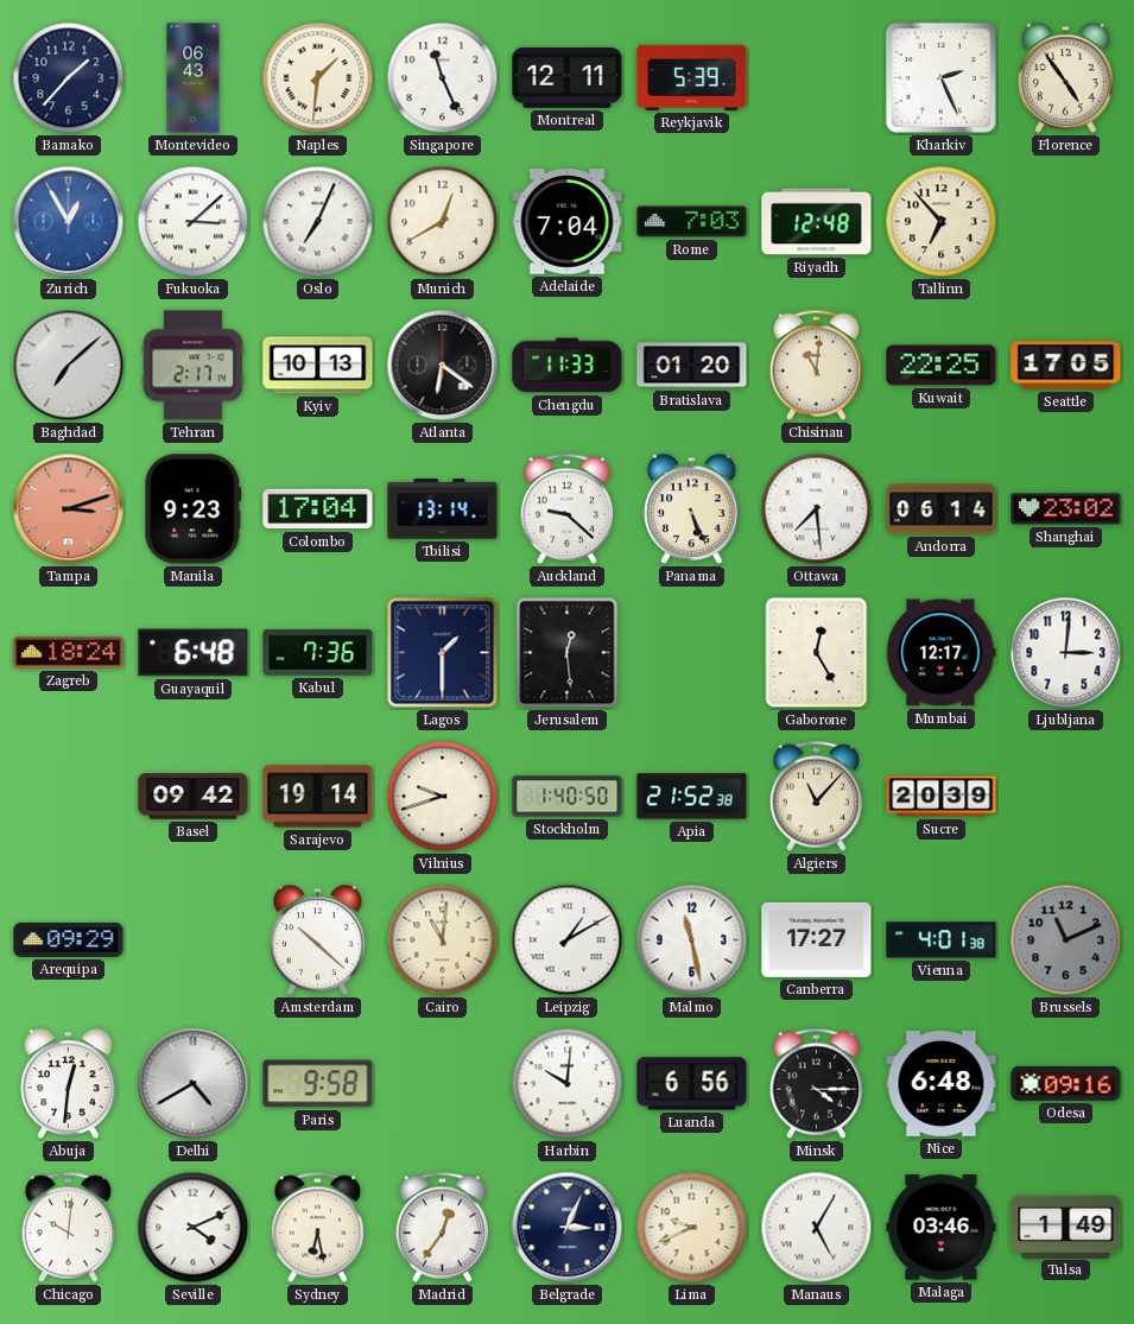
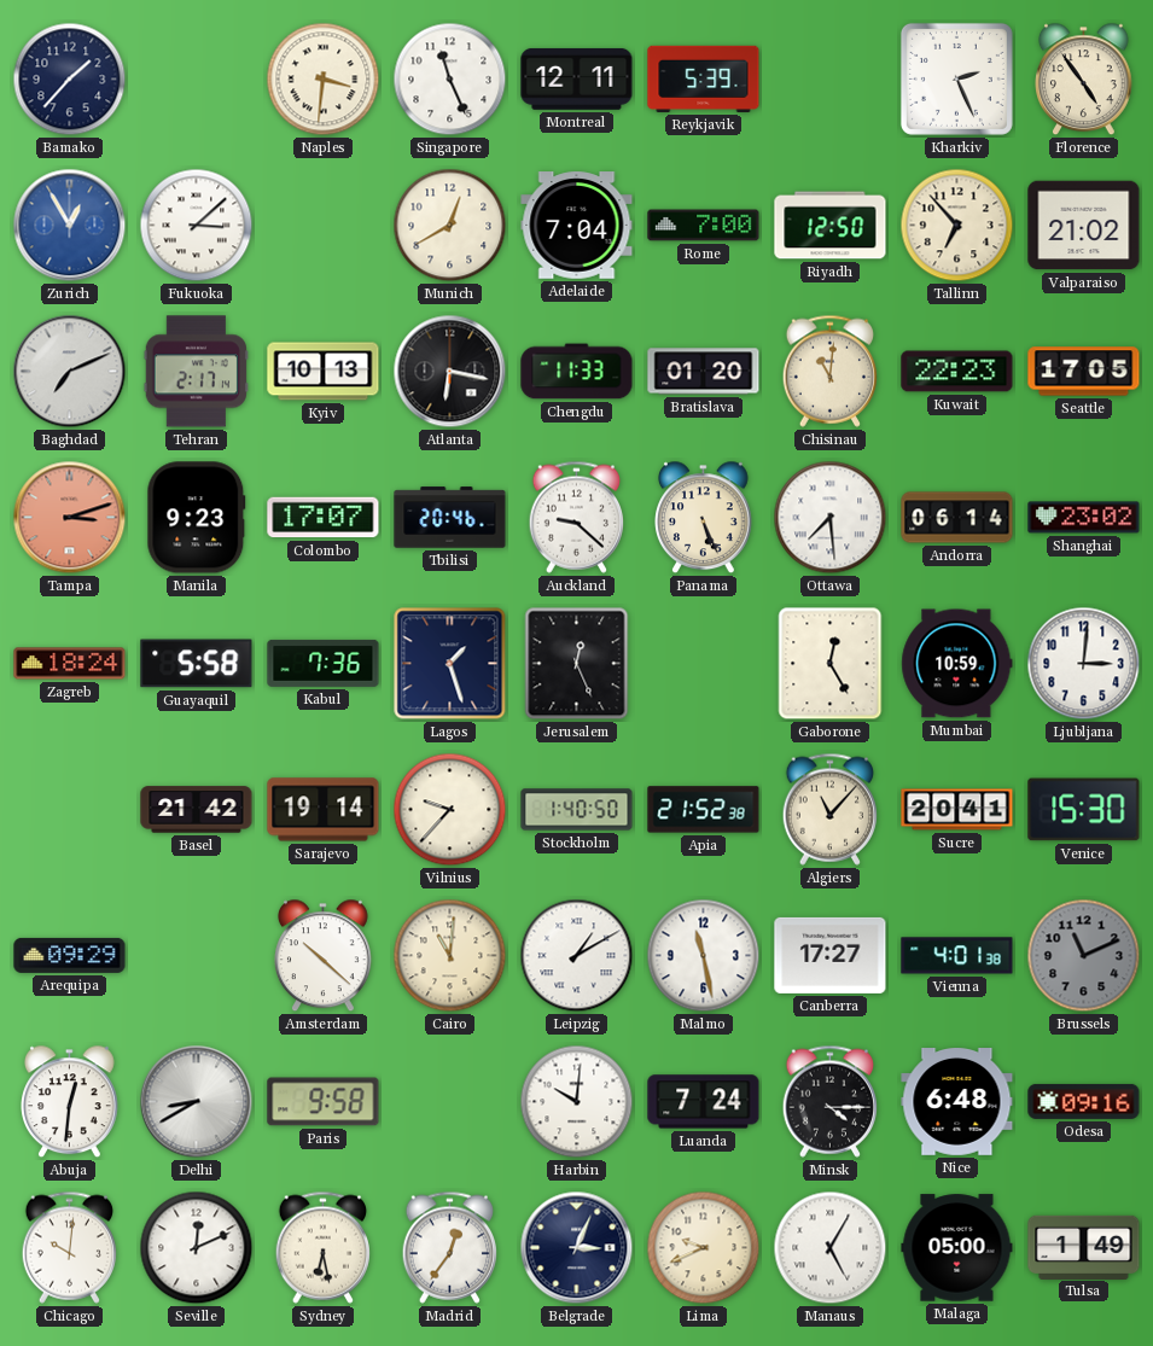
Montevideo: 06:43 -> none (194, 78)
Naples: 1:31 -> 3:31 (324, 80)
Oslo: 7:04 -> none (318, 222)
Rome: 7:03 -> 7:00 (704, 226)
Riyadh: 12:48 -> 12:50 (831, 226)
Valparaiso: none -> 21:02 (1084, 226)
Baghdad: 7:08 -> 7:11 (70, 372)
Atlanta: 6:21 -> 6:17 (450, 372)
Kuwait: 22:25 -> 22:23 (957, 372)
Colombo: 17:04 -> 17:07 (324, 518)
Tbilisi: 13:14 -> 20:46 (450, 518)
Guayaquil: 6:48 -> 5:58 (197, 664)
Lagos: 1:30 -> 1:27 (450, 664)
Jerusalem: 12:29 -> 12:26 (577, 664)
Mumbai: 12:17 -> 10:59 (957, 664)
Basel: 09:42 -> 21:42 (197, 810)
Vilnius: 9:42 -> 9:37 (450, 810)
Sucre: 20:39 -> 20:41 (957, 810)
Venice: none -> 15:30 (1084, 810)
Delhi: 4:40 -> 8:40 (197, 1102)
Luanda: 6:56 -> 7:24 (704, 1102)
Seville: 4:11 -> 12:11 (197, 1248)
Malaga: 03:46 -> 05:00 (957, 1248)
